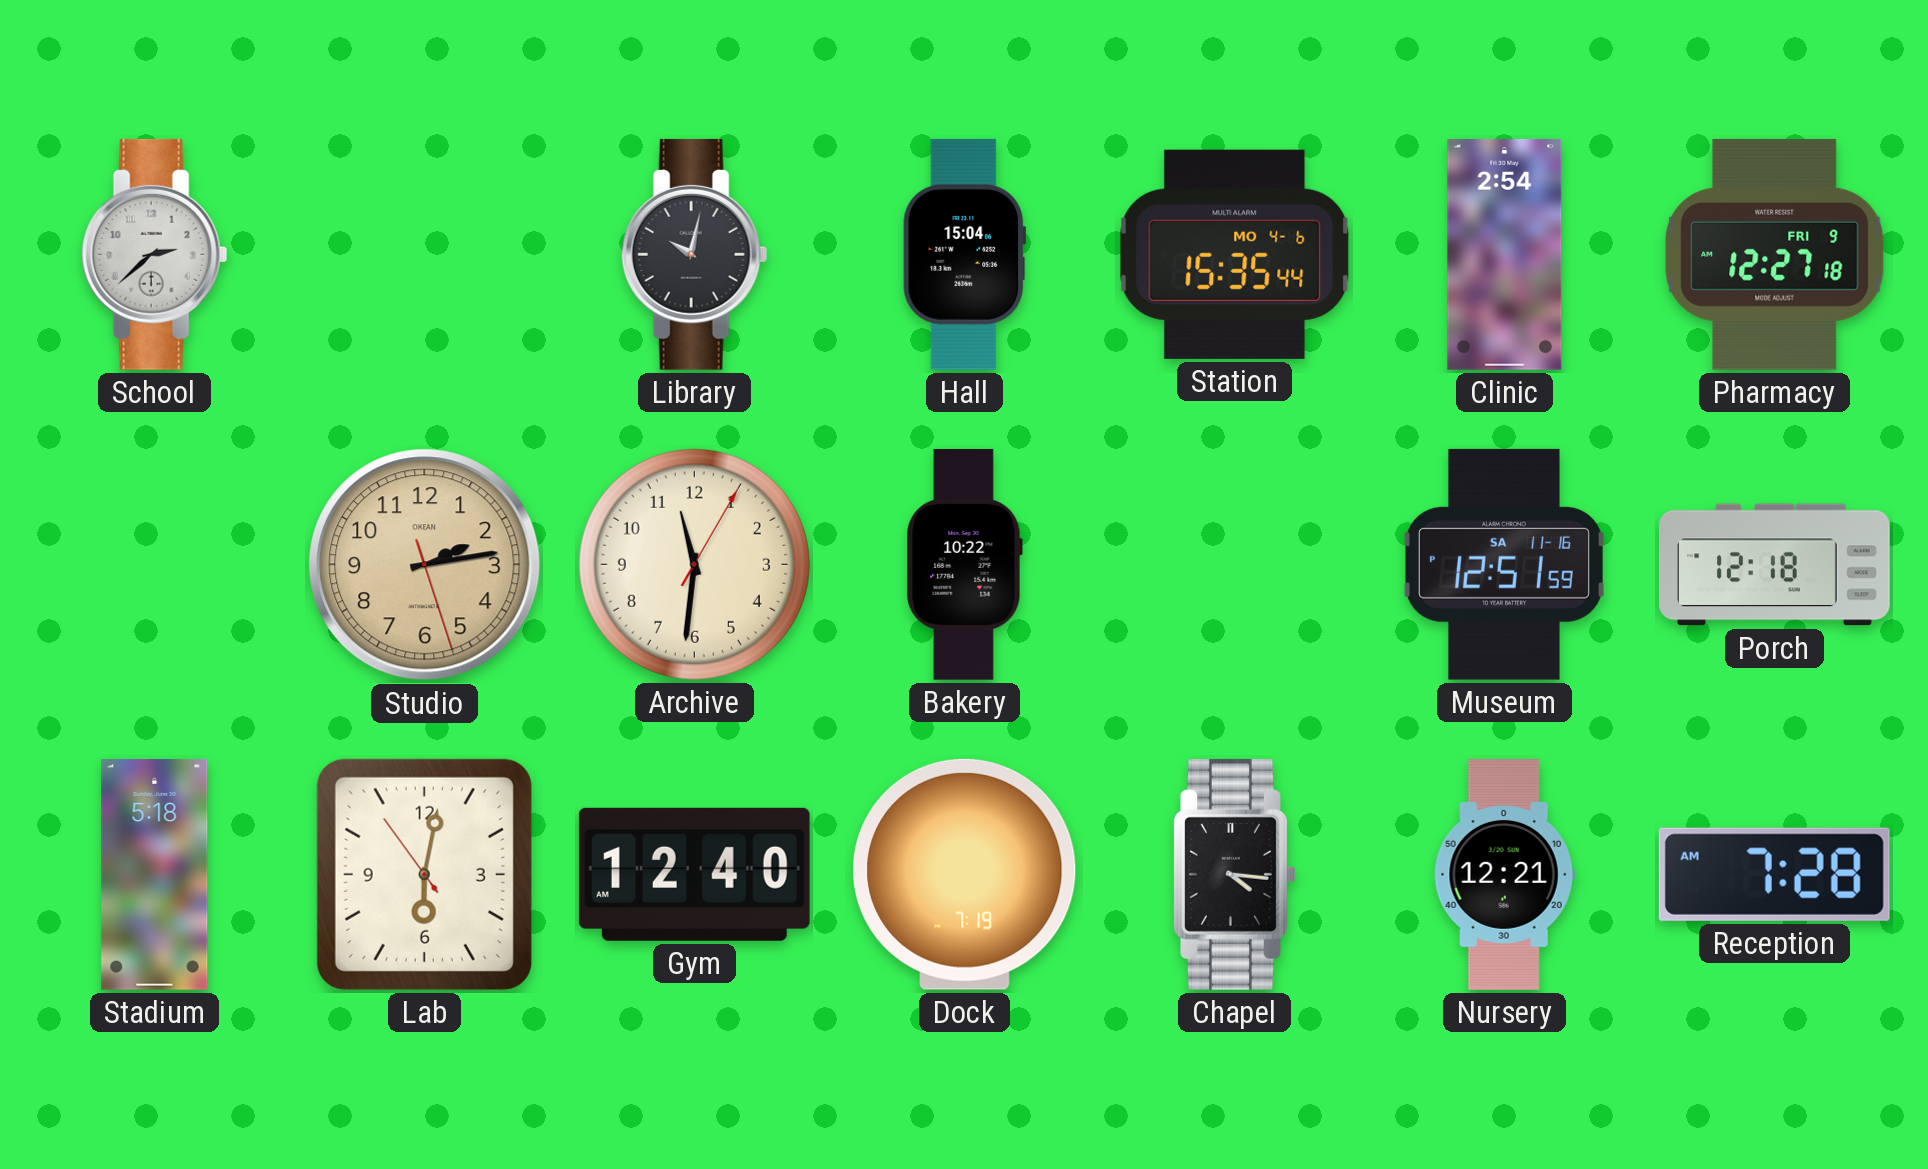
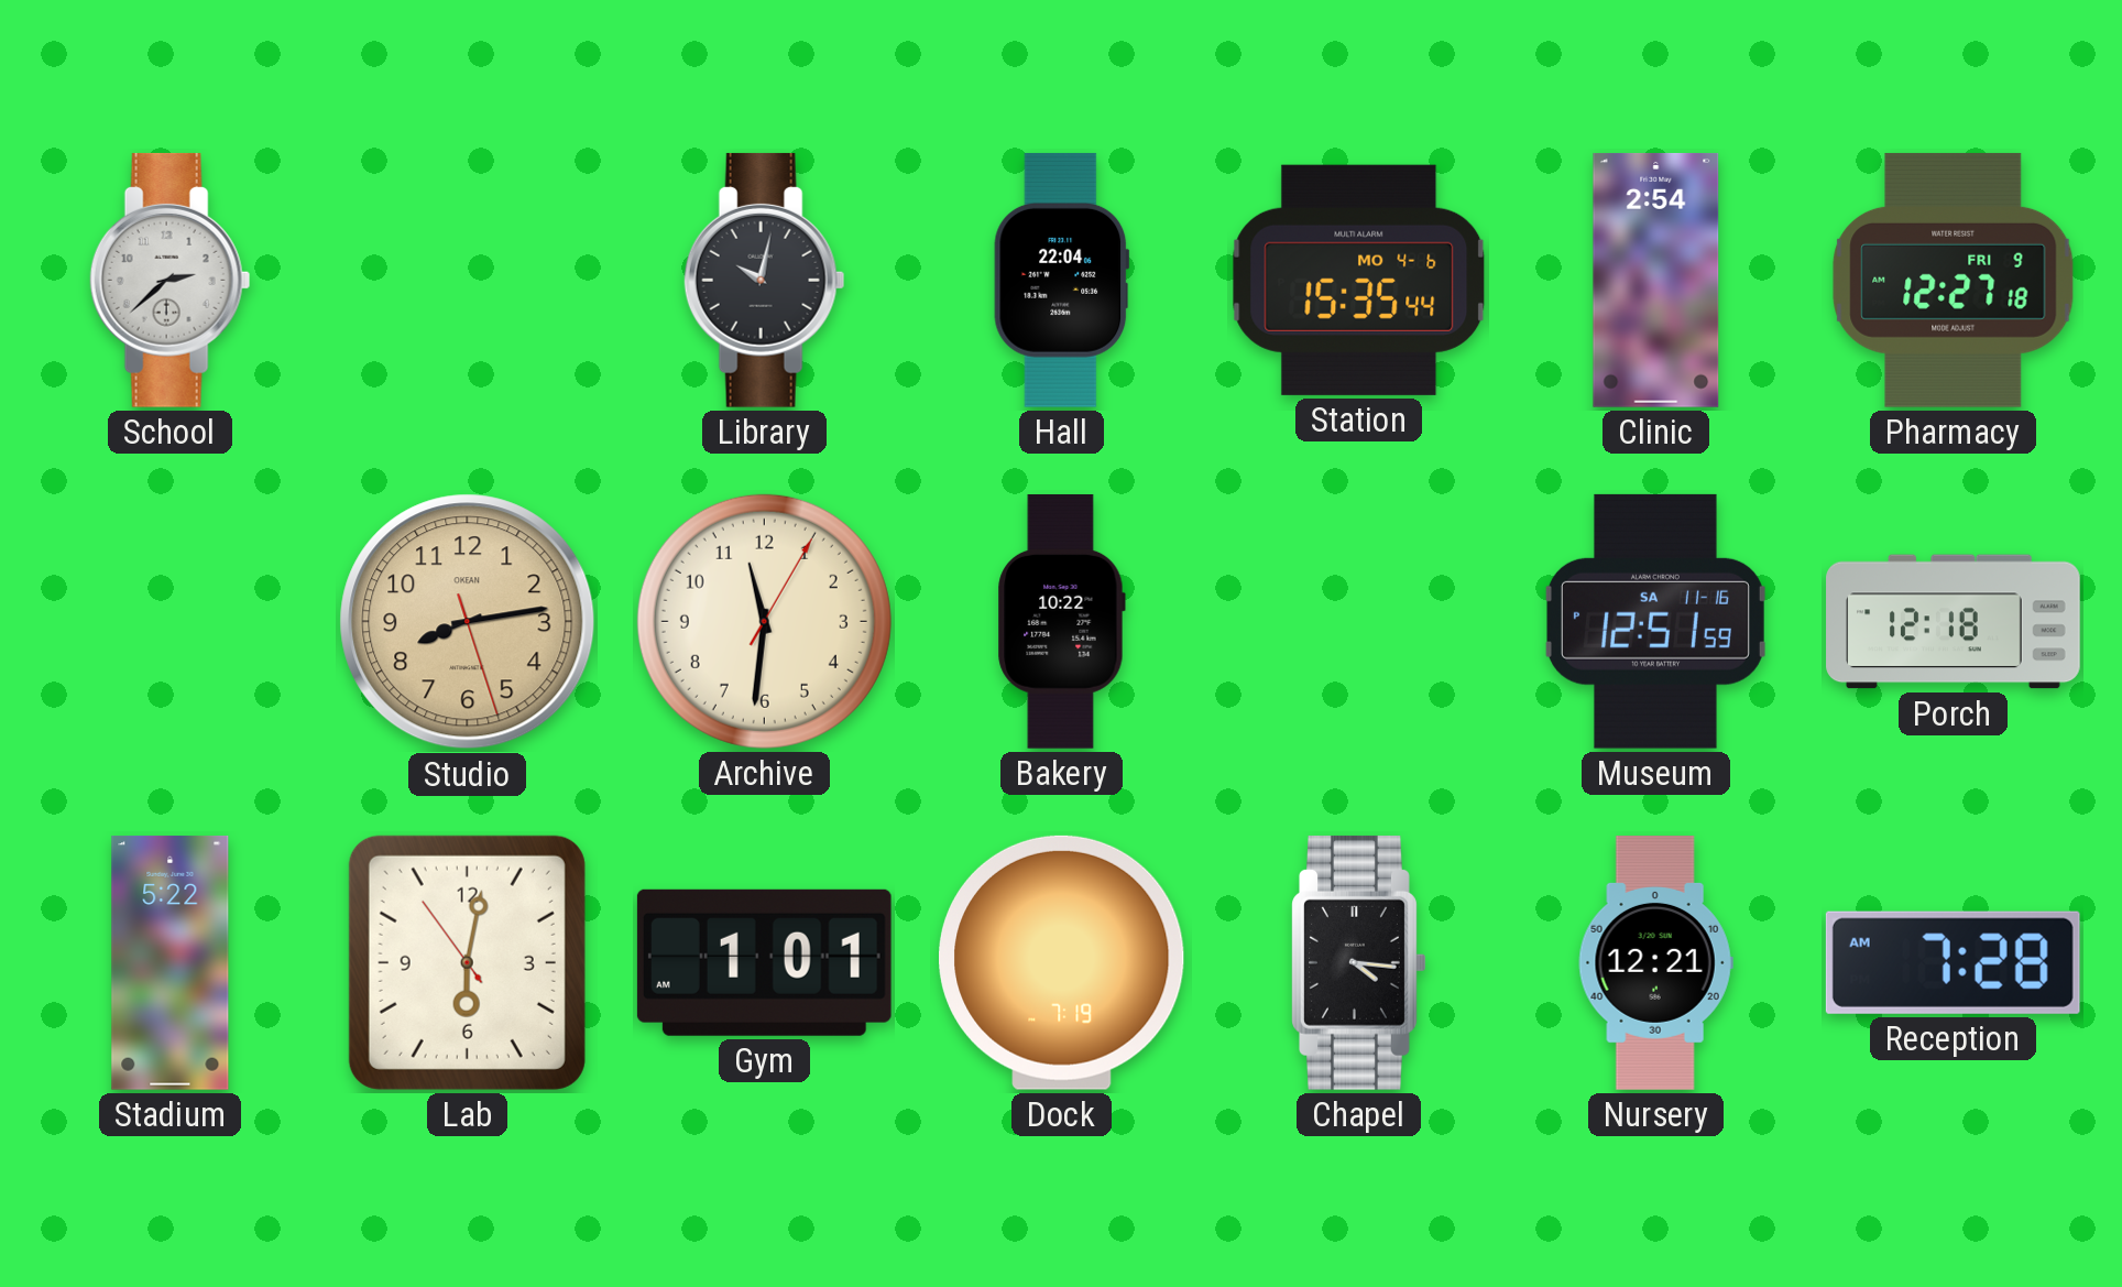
Hall: 15:04 -> 22:04 (1062, 280)
Studio: 2:13 -> 8:13 (468, 622)
Stadium: 5:18 -> 5:22 (171, 963)
Gym: 12:40 -> 1:01 (764, 962)
